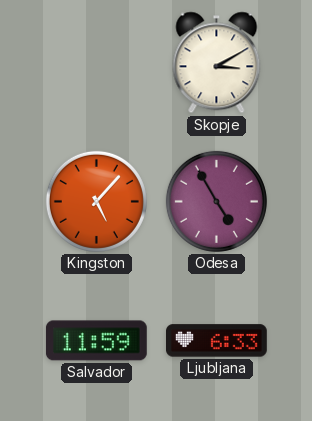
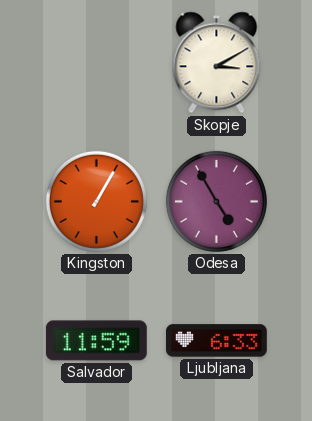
Kingston: 5:07 -> 1:05 (96, 201)
